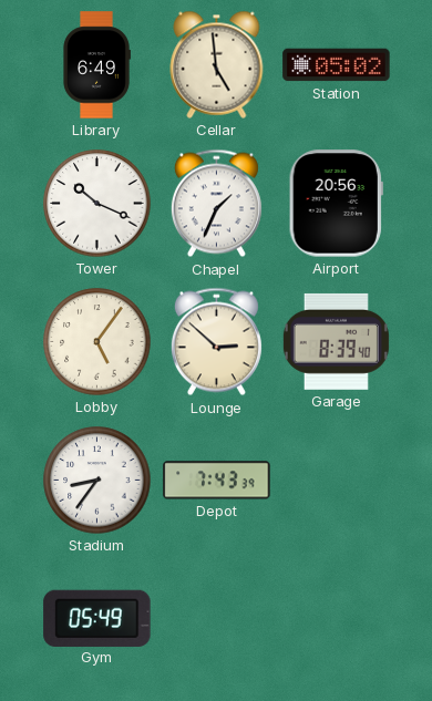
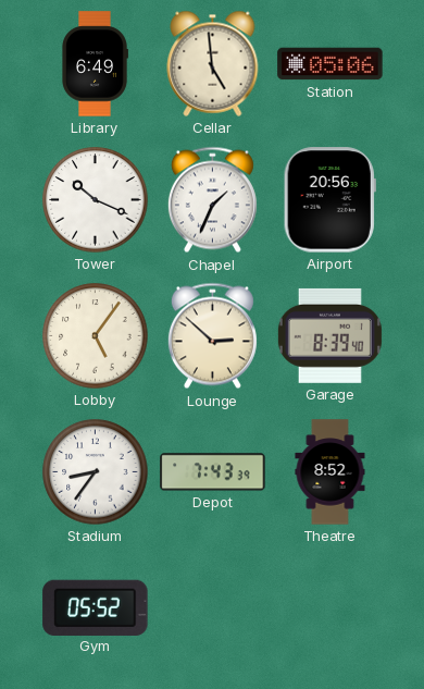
Station: 05:02 -> 05:06 (331, 64)
Theatre: none -> 8:52 (331, 472)
Gym: 05:49 -> 05:52 (96, 607)
